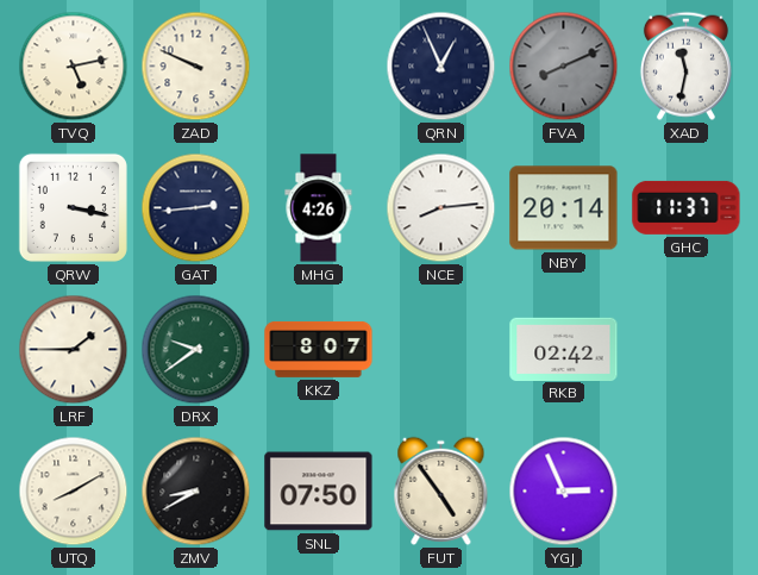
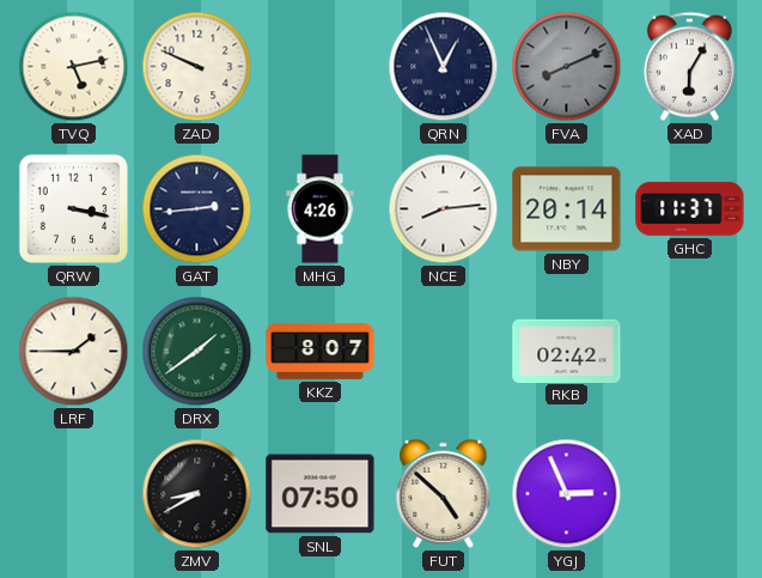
XAD: 11:32 -> 6:05 (689, 66)
DRX: 9:39 -> 1:39 (197, 352)
UTQ: 8:10 -> none (74, 492)
FUT: 4:54 -> 4:52 (444, 493)
